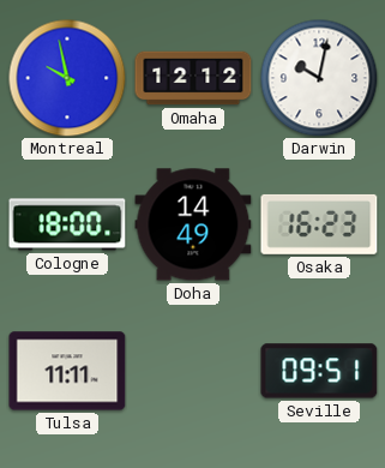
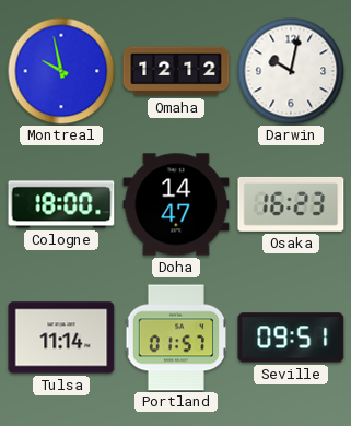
Doha: 14:49 -> 14:47 (176, 204)
Tulsa: 11:11 -> 11:14 (61, 338)
Portland: none -> 01:57 (176, 338)
